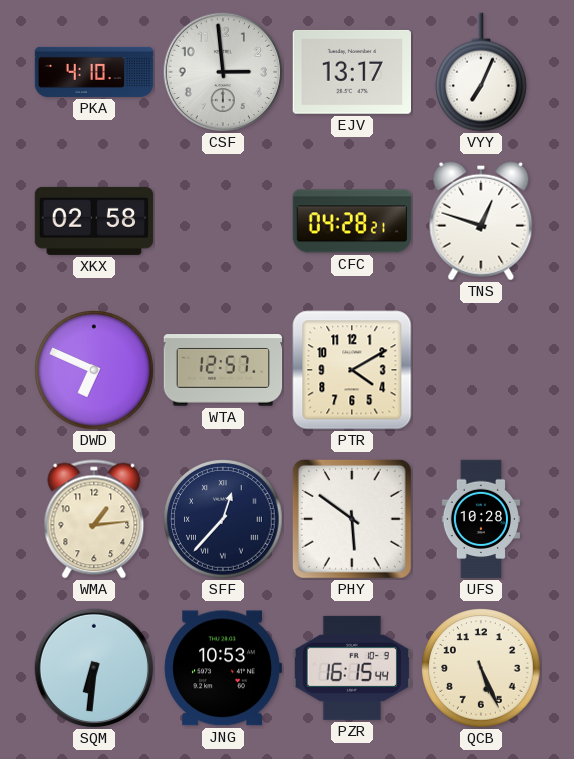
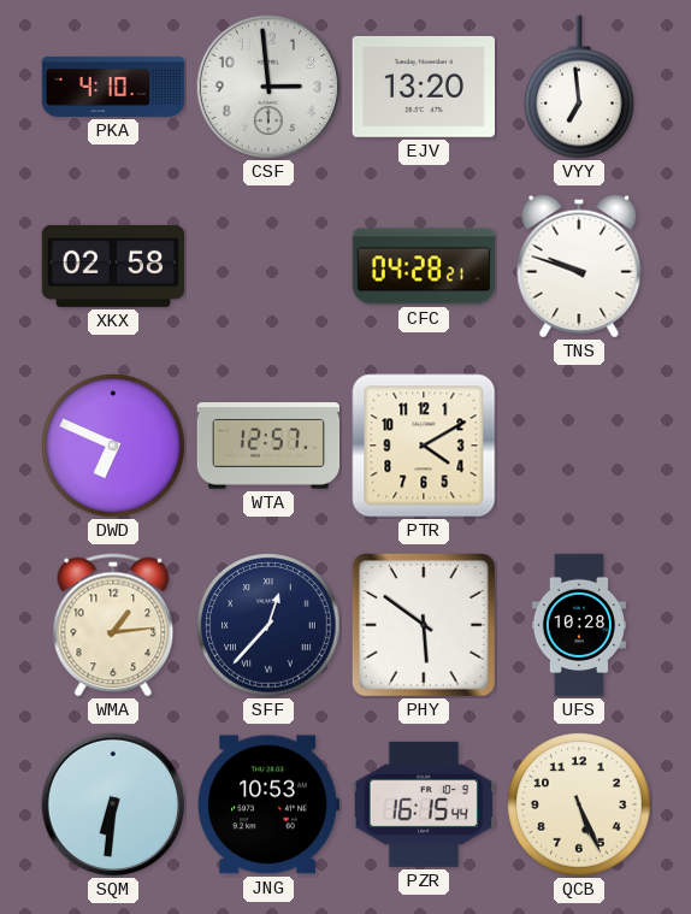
EJV: 13:17 -> 13:20 (423, 87)
VYY: 7:04 -> 6:59 (580, 87)
TNS: 12:48 -> 9:48 (579, 266)
